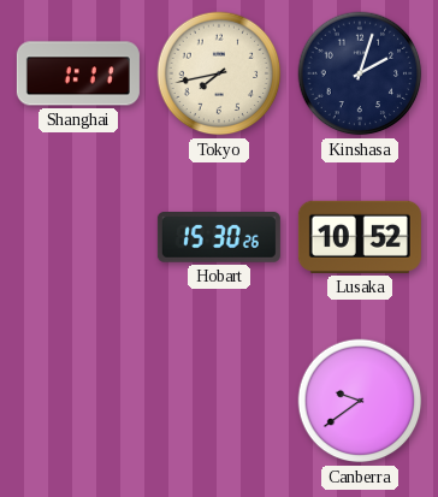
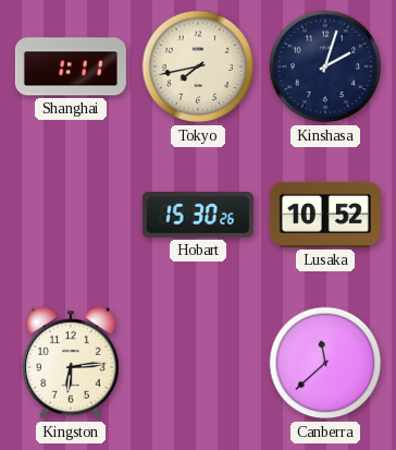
Kingston: none -> 6:14 (72, 363)
Canberra: 9:39 -> 11:38 (325, 363)
